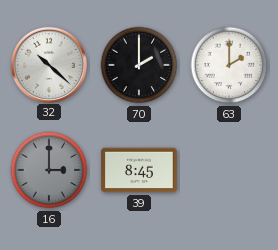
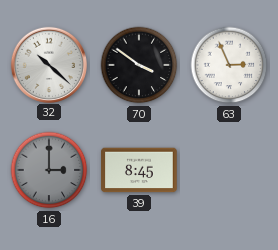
70: 2:00 -> 3:51 (139, 65)
63: 2:00 -> 2:56 (229, 65)
